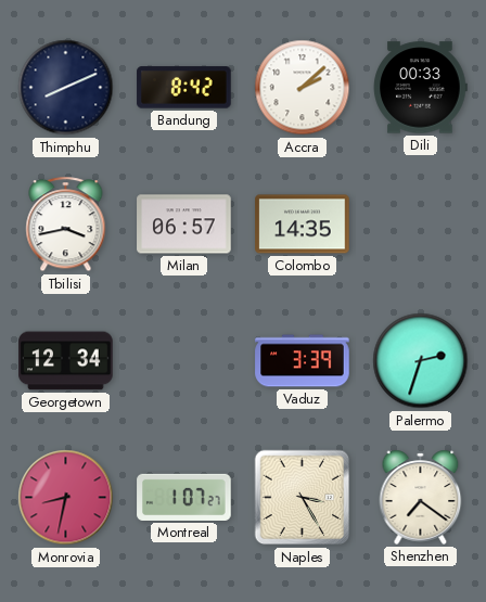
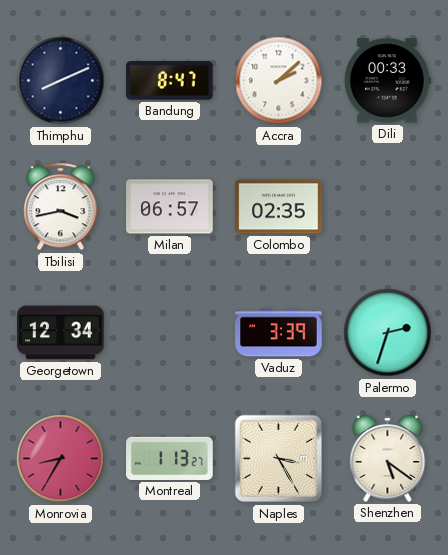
Bandung: 8:42 -> 8:47 (170, 81)
Colombo: 14:35 -> 02:35 (279, 207)
Monrovia: 8:32 -> 8:35 (61, 459)
Montreal: 1:07 -> 1:13 (170, 458)
Shenzhen: 7:21 -> 5:21 (388, 458)
